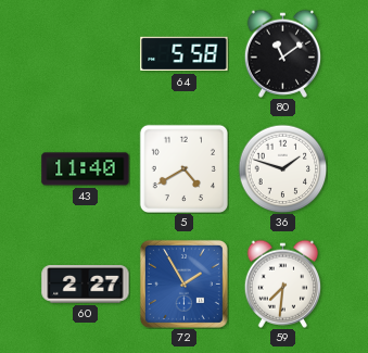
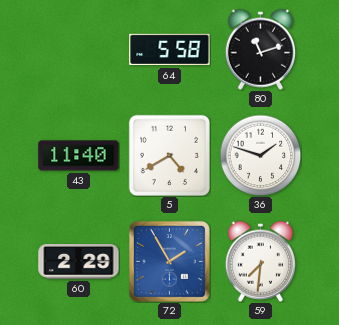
80: 11:09 -> 11:12 (260, 49)
60: 2:27 -> 2:29 (79, 262)
